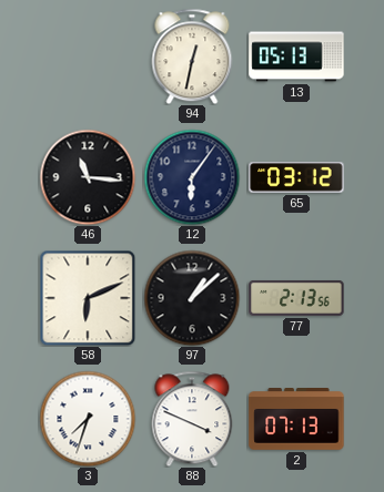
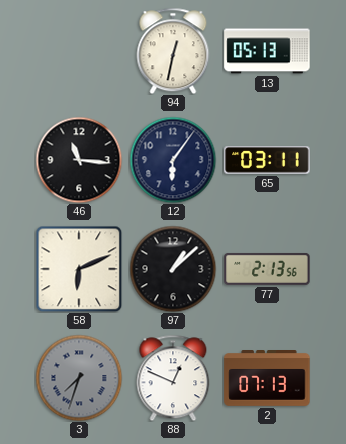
65: 03:12 -> 03:11 (267, 160)
3 dial: white -> grey (79, 378)
88: 3:49 -> 12:49 (173, 378)
